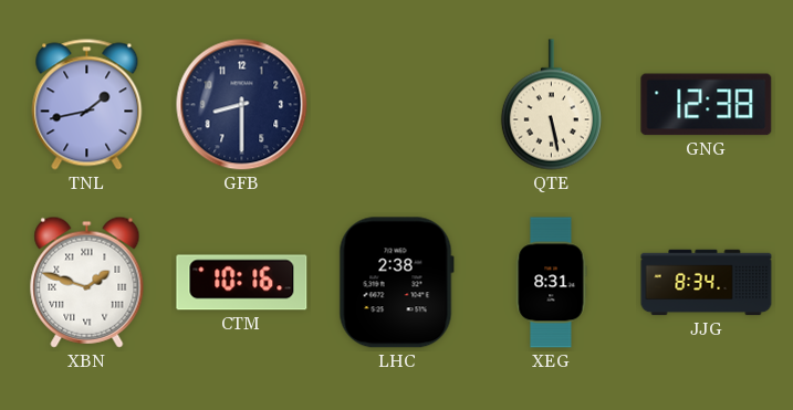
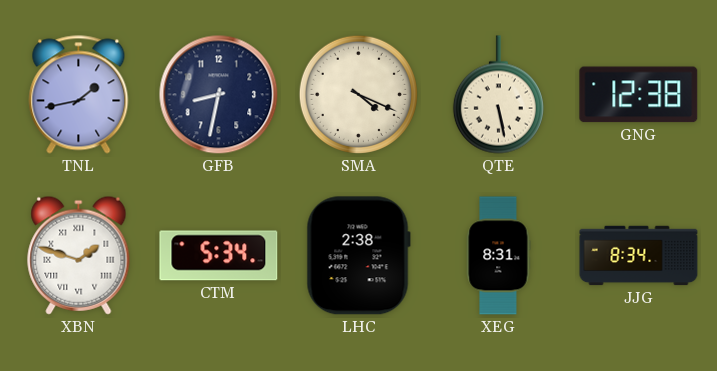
GFB: 8:30 -> 8:32 (219, 95)
SMA: none -> 4:19 (358, 94)
CTM: 10:16 -> 5:34 (219, 256)
